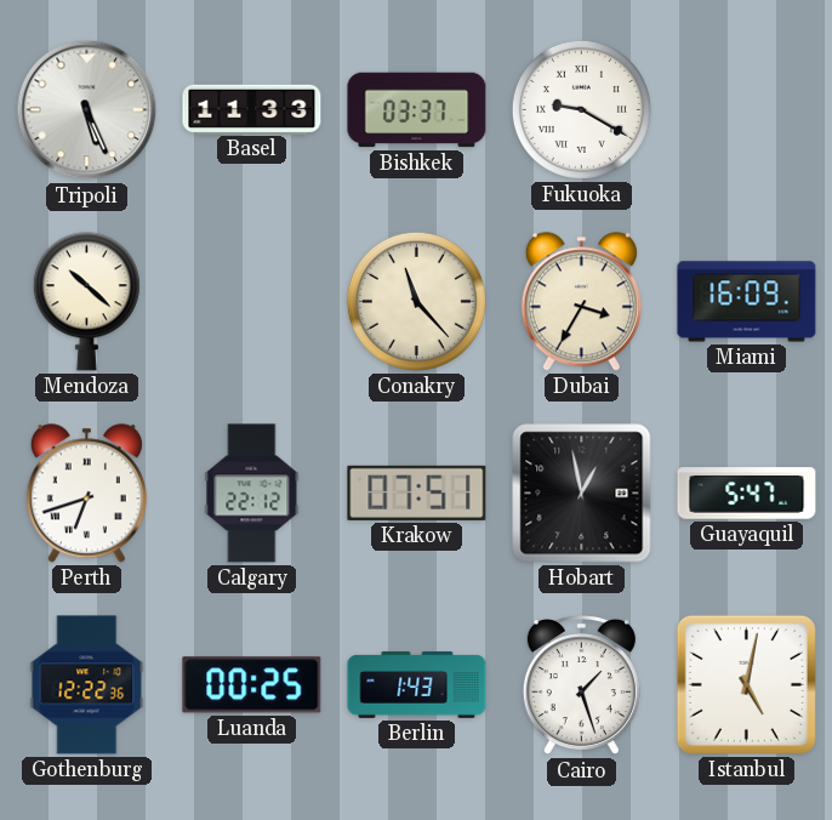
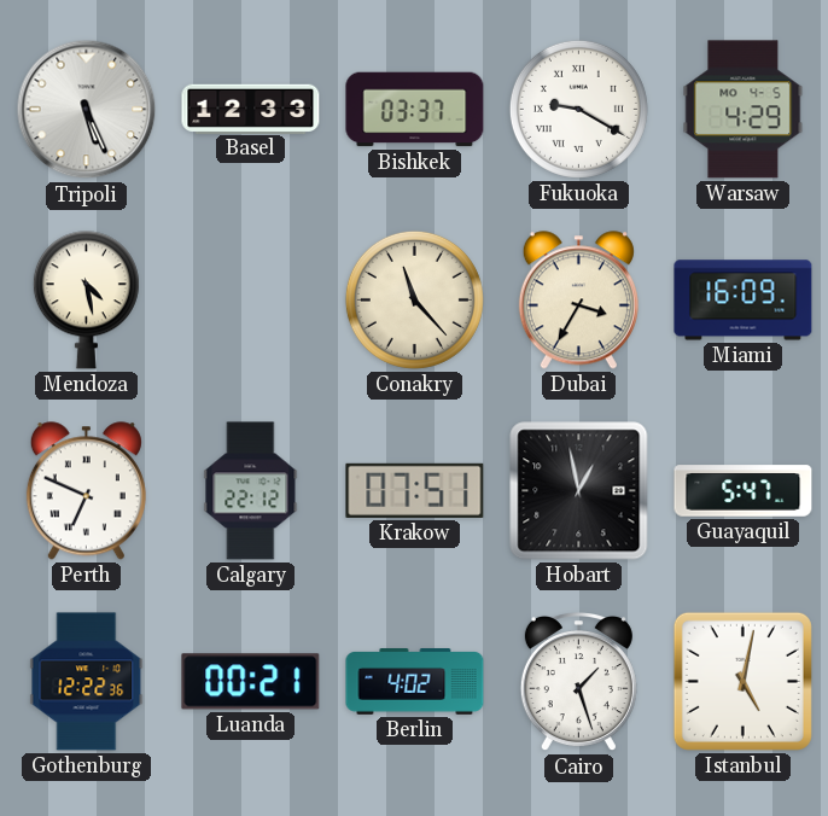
Basel: 11:33 -> 12:33 (251, 109)
Warsaw: none -> 4:29 (744, 110)
Mendoza: 10:22 -> 4:28 (86, 301)
Perth: 6:42 -> 6:49 (86, 491)
Luanda: 00:25 -> 00:21 (251, 682)
Berlin: 1:43 -> 4:02 (415, 682)
